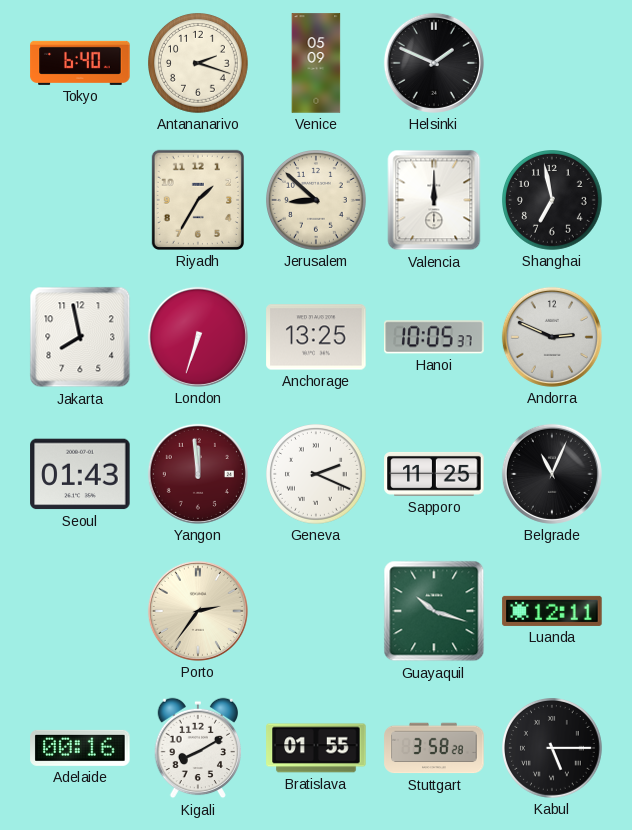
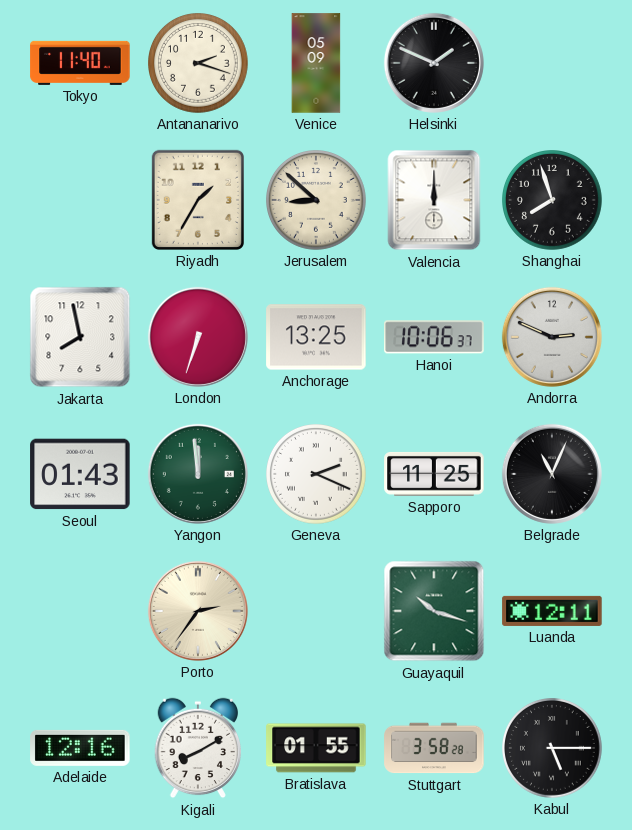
Tokyo: 6:40 -> 11:40 (80, 63)
Shanghai: 6:58 -> 7:57 (553, 201)
Hanoi: 10:05 -> 10:06 (434, 337)
Yangon dial: burgundy -> green (198, 474)
Adelaide: 00:16 -> 12:16 (80, 748)
